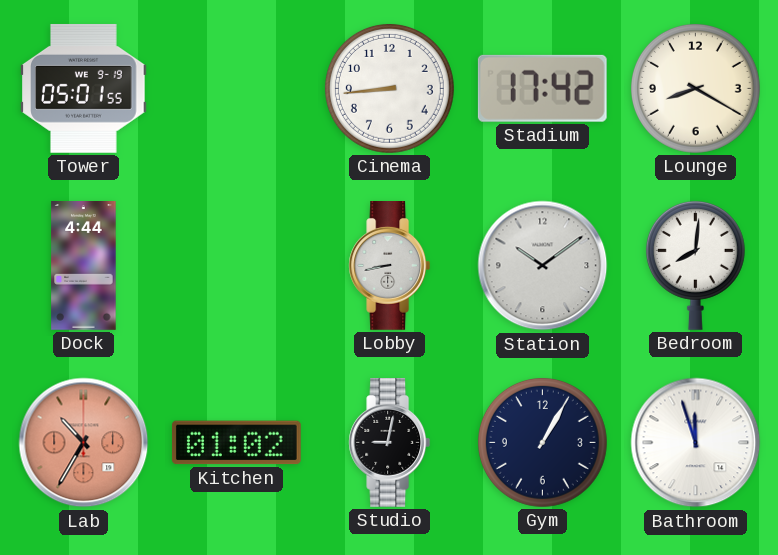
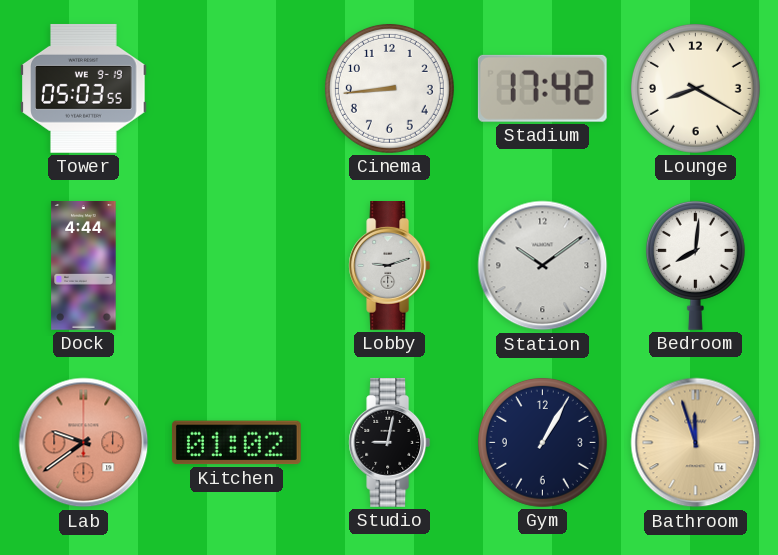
Tower: 05:01 -> 05:03 (84, 88)
Lobby: 8:43 -> 9:12 (390, 266)
Lab: 10:35 -> 9:39 (84, 443)
Bathroom dial: white -> champagne (696, 443)
